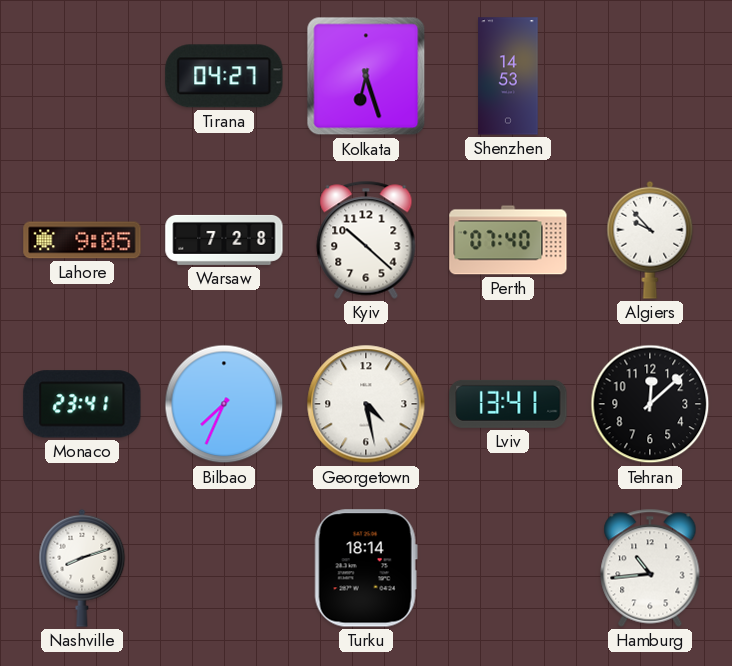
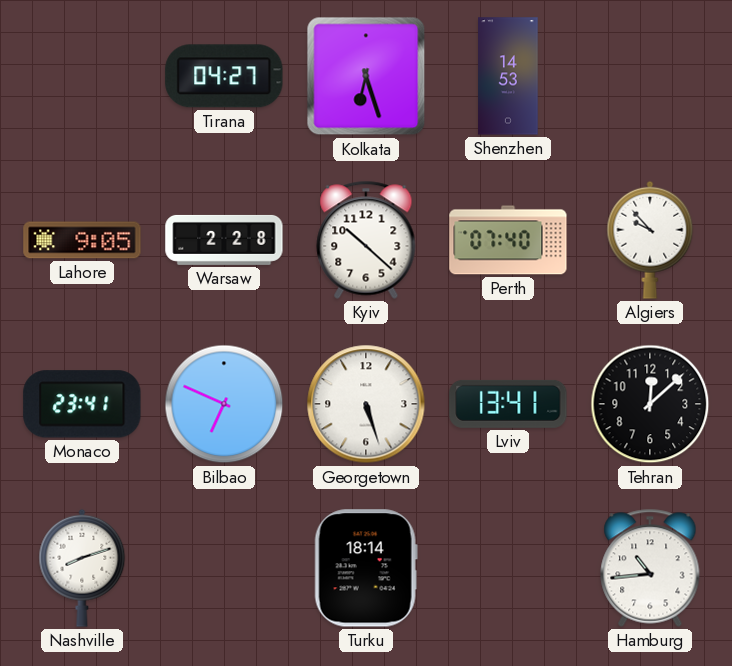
Warsaw: 7:28 -> 2:28 (224, 240)
Bilbao: 7:34 -> 6:49 (224, 404)
Georgetown: 4:28 -> 5:27 (366, 404)
